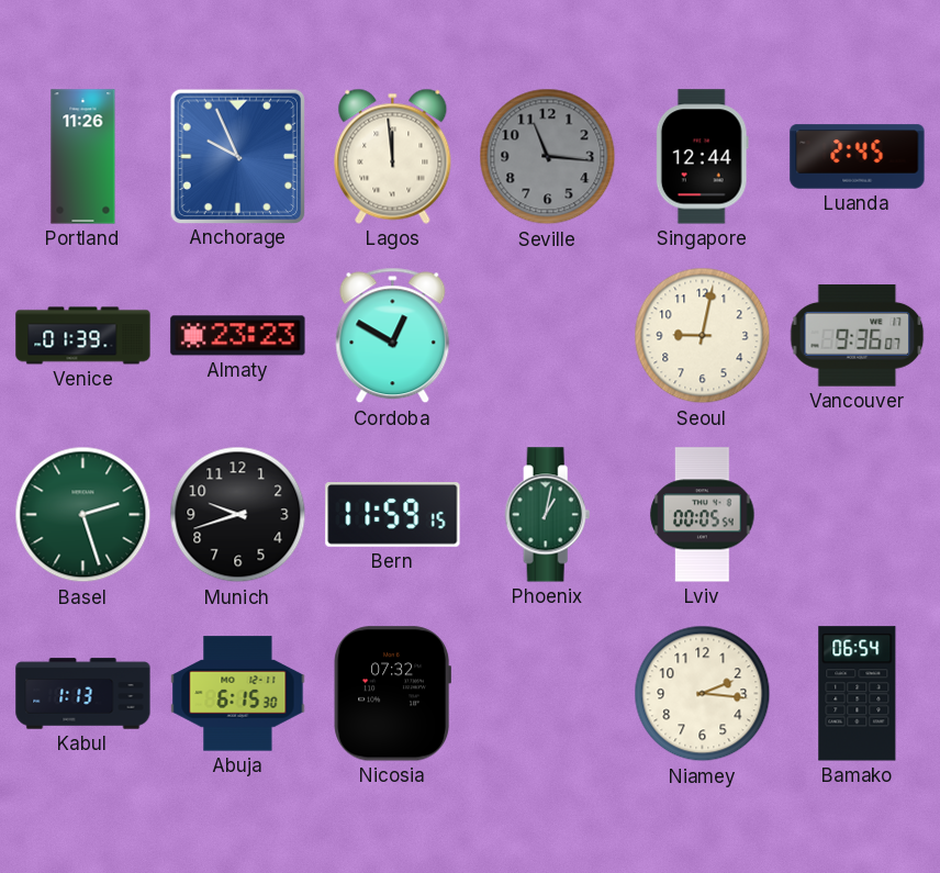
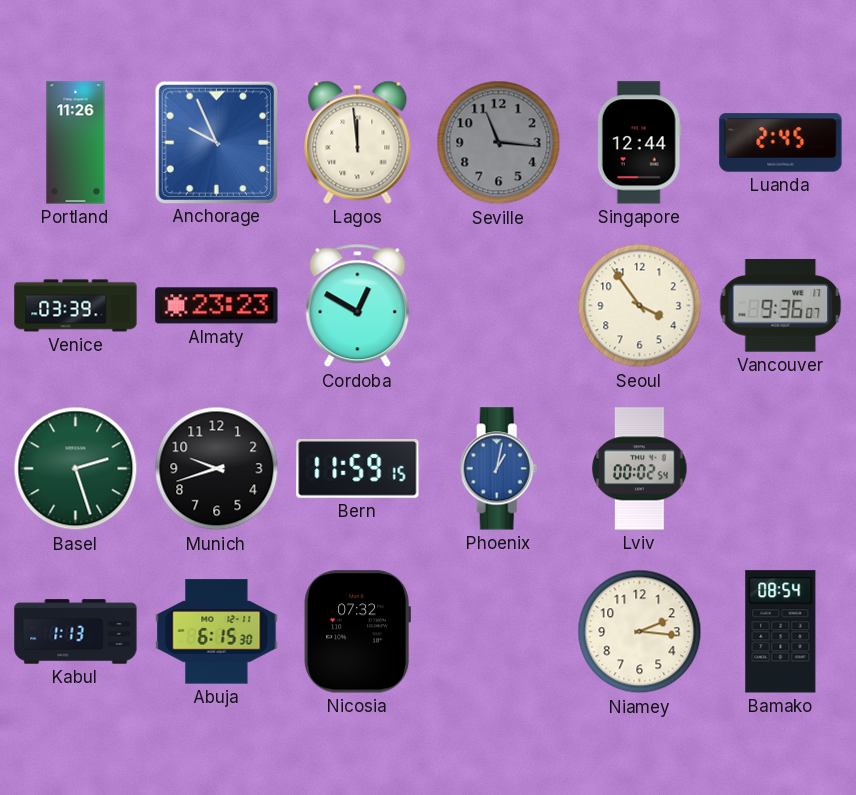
Venice: 01:39 -> 03:39 (76, 306)
Seoul: 9:02 -> 3:54 (640, 306)
Phoenix dial: green -> blue (499, 469)
Lviv: 00:05 -> 00:02 (640, 469)
Bamako: 06:54 -> 08:54 (781, 632)
